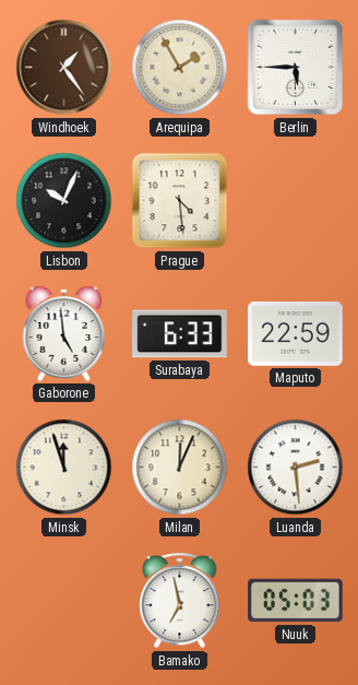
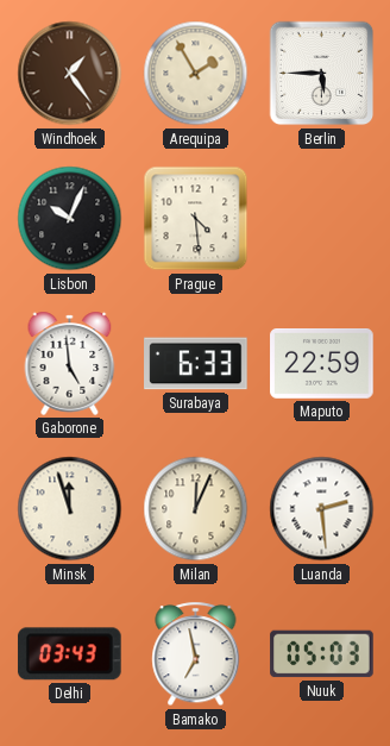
Delhi: none -> 03:43 (69, 654)
